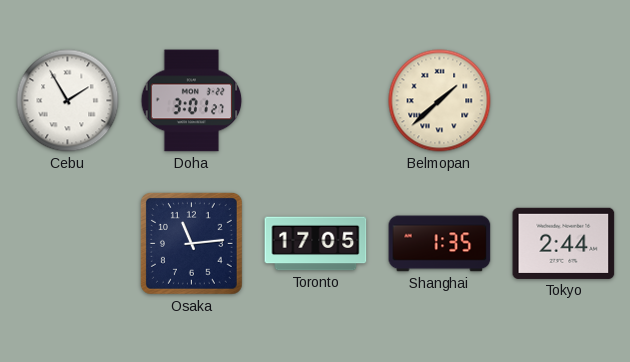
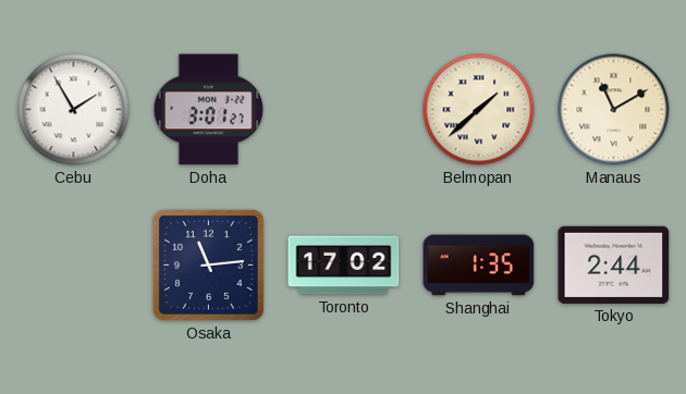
Manaus: none -> 11:10 (614, 110)
Toronto: 17:05 -> 17:02 (344, 266)
